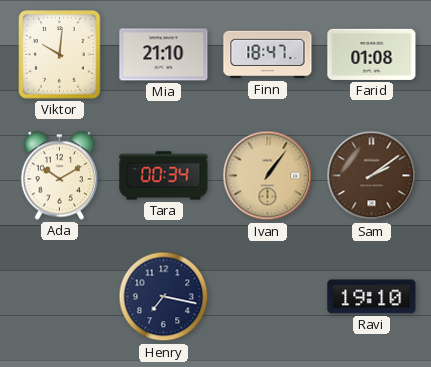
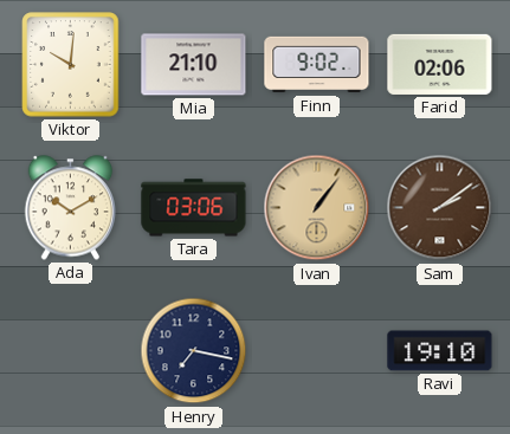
Finn: 18:47 -> 9:02 (317, 65)
Farid: 01:08 -> 02:06 (440, 64)
Tara: 00:34 -> 03:06 (194, 208)
